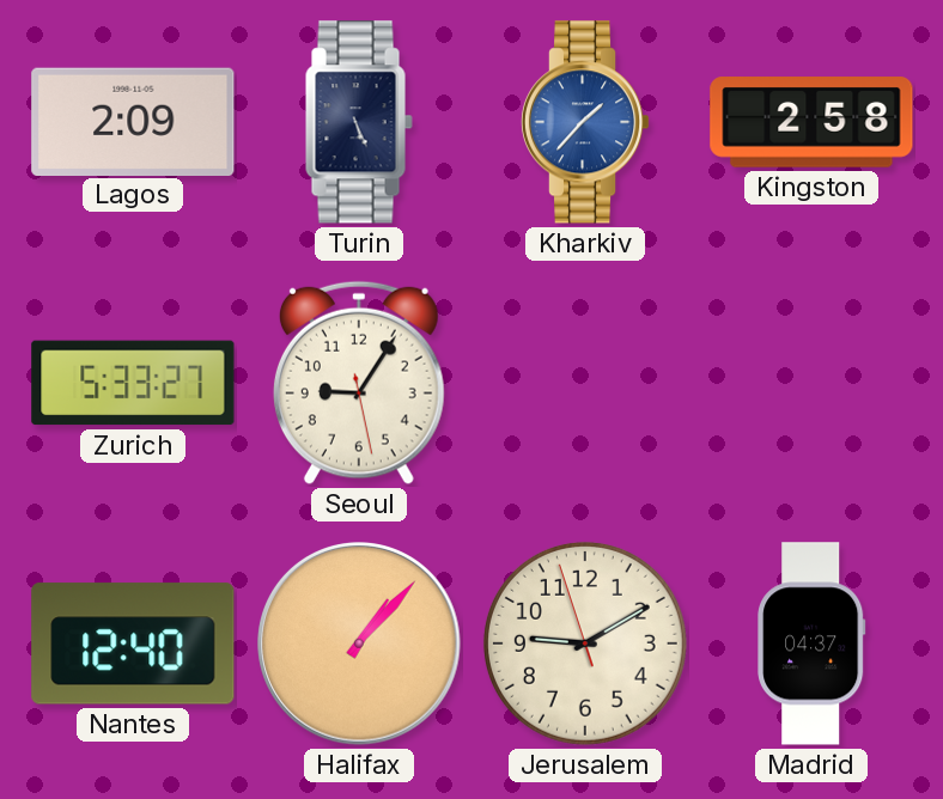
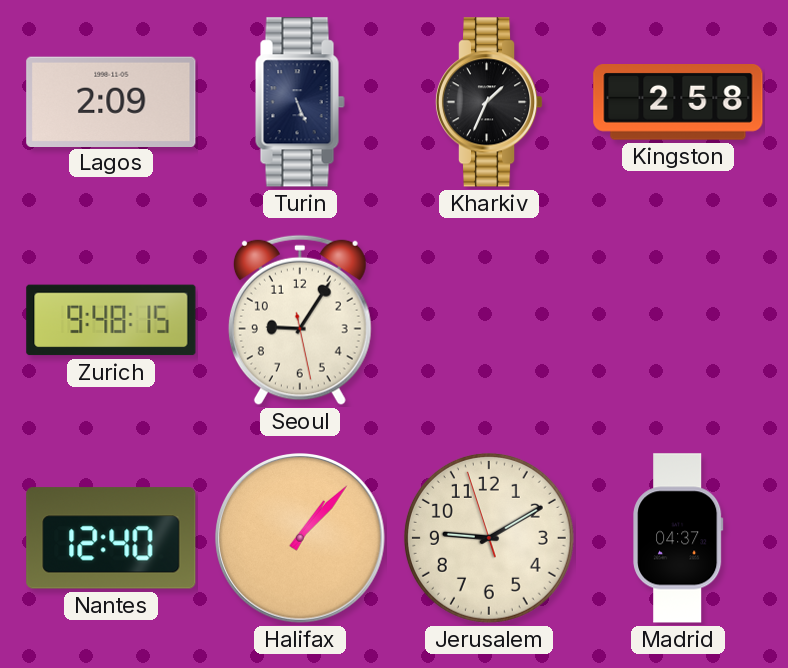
Kharkiv: 1:37 -> 1:34 (489, 102)
Kharkiv dial: blue -> black (489, 102)
Zurich: 5:33 -> 9:48 (111, 320)
